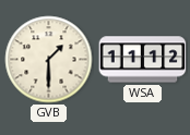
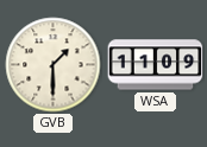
WSA: 11:12 -> 11:09 (156, 65)
